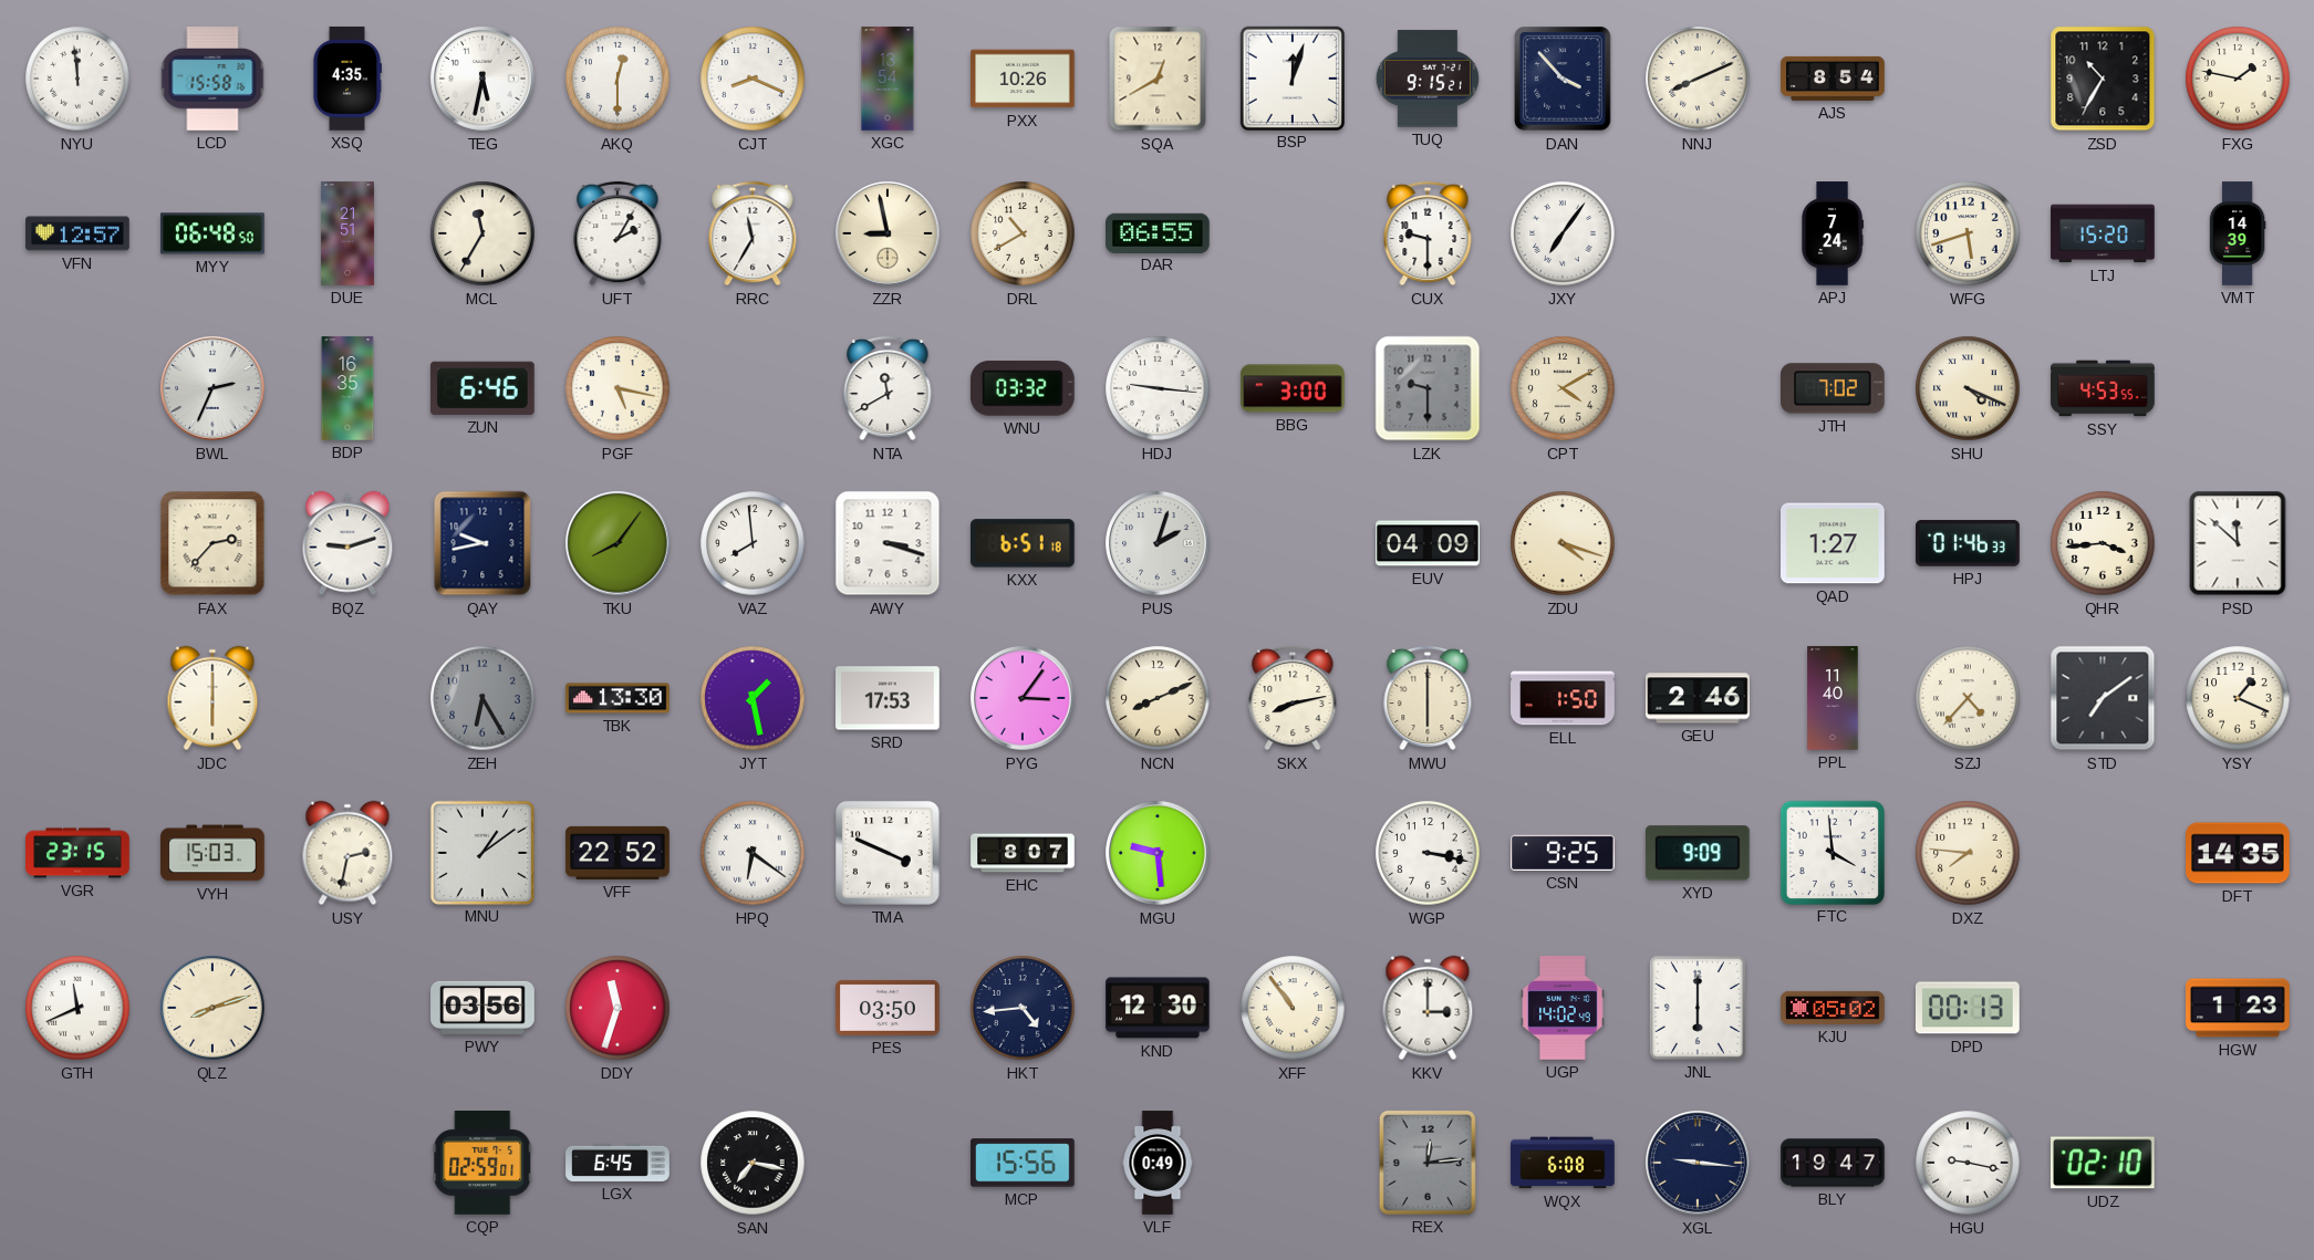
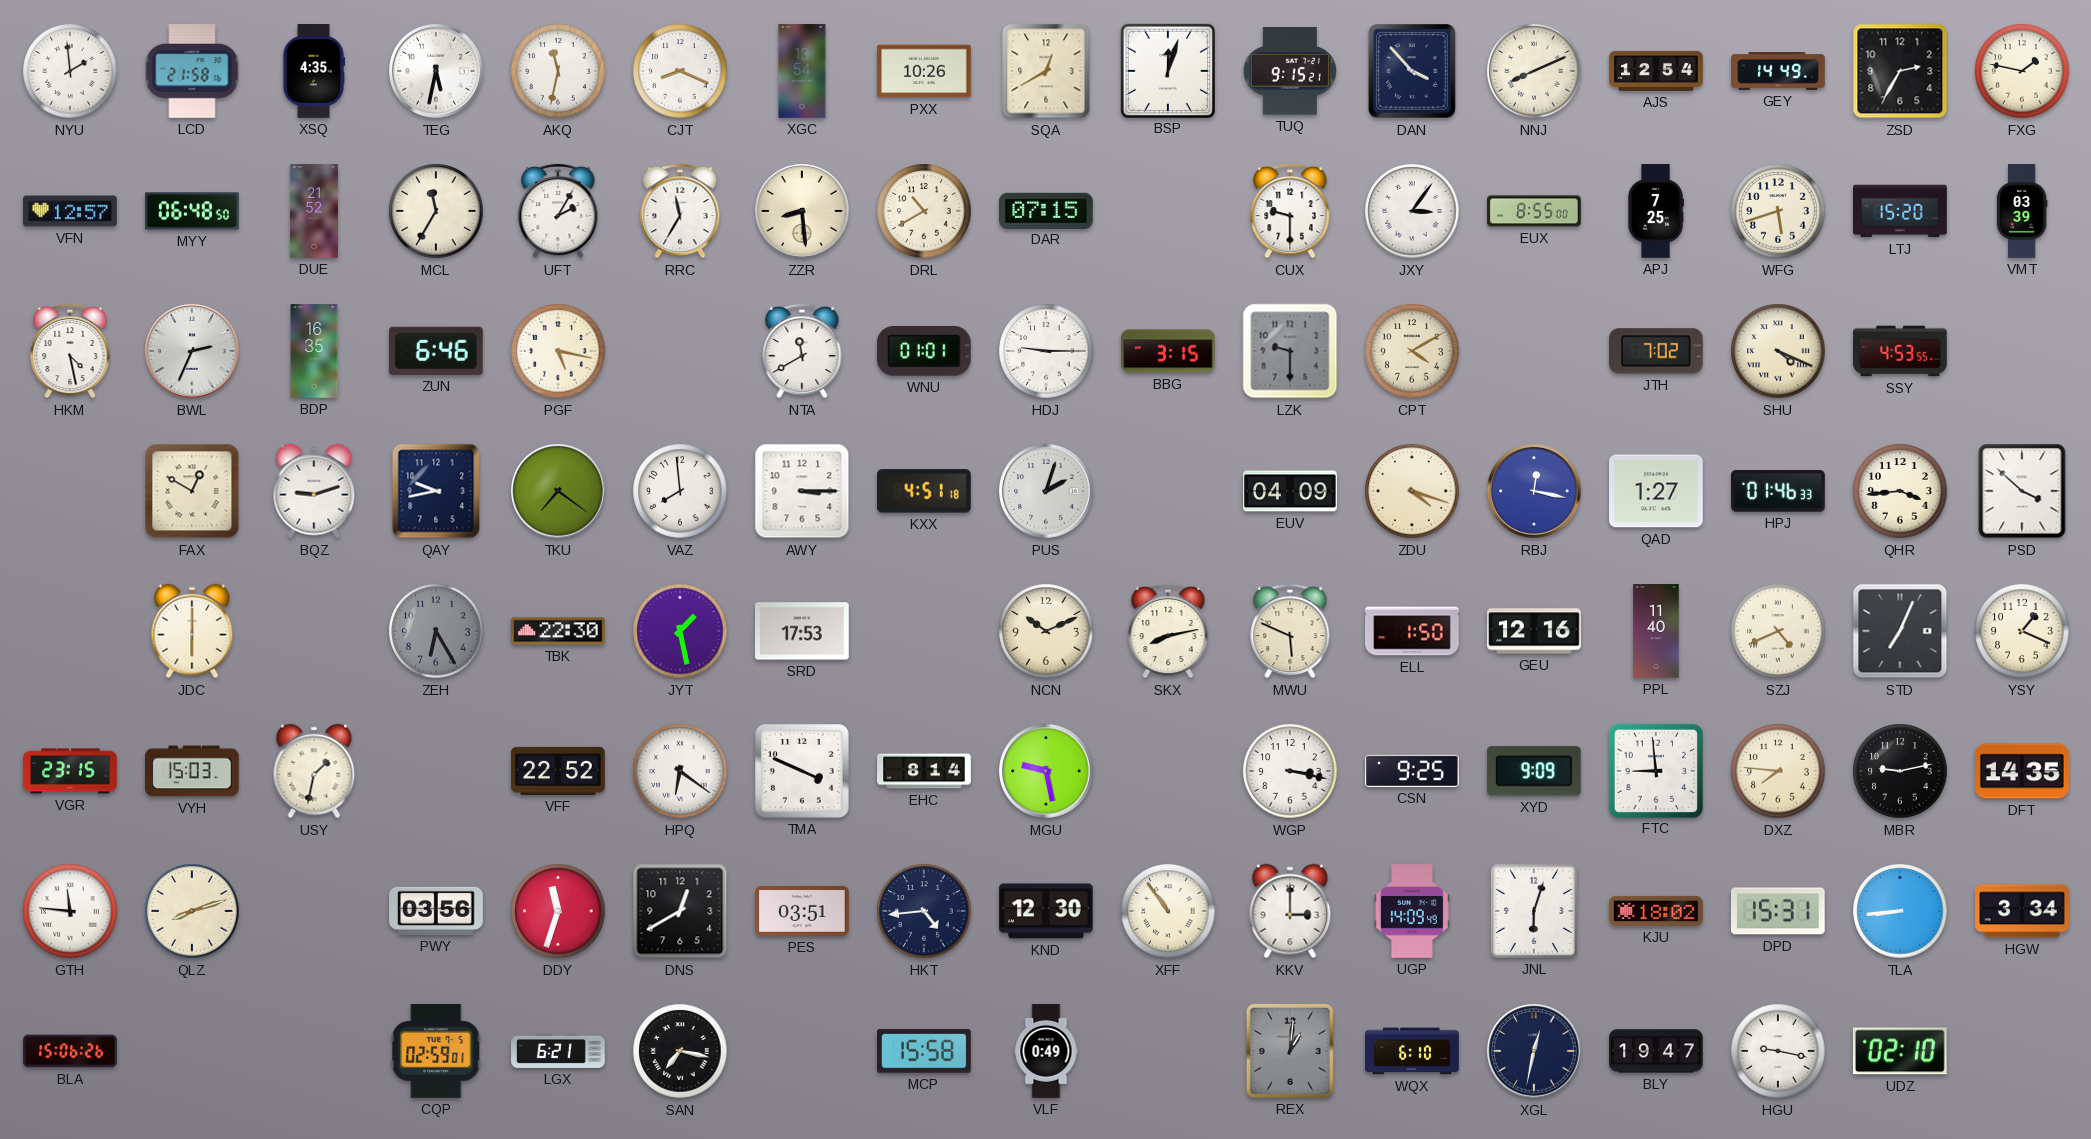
NYU: 11:59 -> 1:59 (70, 71)
LCD: 15:58 -> 21:58 (192, 71)
AKQ: 12:30 -> 11:32 (558, 71)
AJS: 8:54 -> 12:54 (1656, 71)
GEY: none -> 14:49 (1778, 71)
ZSD: 10:35 -> 2:35 (1900, 71)
DUE: 21:51 -> 21:52 (314, 211)
ZZR: 8:58 -> 8:29 (802, 211)
DAR: 06:55 -> 07:15 (1046, 210)
JXY: 7:06 -> 3:06 (1412, 211)
EUX: none -> 8:55 (1534, 211)
APJ: 7:24 -> 7:25 (1656, 211)
VMT: 14:39 -> 03:39 (2022, 211)
HKM: none -> 4:28 (70, 351)
WNU: 03:32 -> 01:01 (924, 352)
HDJ: 9:16 -> 9:15 (1046, 351)
BBG: 3:00 -> 3:15 (1168, 351)
FAX: 2:37 -> 12:50 (192, 491)
TKU: 8:06 -> 7:21 (558, 491)
AWY: 3:18 -> 3:15 (802, 491)
KXX: 6:51 -> 4:51 (925, 491)
RBJ: none -> 12:17 (1534, 491)
PSD: 11:52 -> 3:52 (2022, 491)
TBK: 13:30 -> 22:30 (558, 631)
PYG: 3:06 -> none (1023, 698)
NCN: 8:11 -> 10:11 (1046, 631)
MWU: 6:00 -> 5:49 (1290, 631)
GEU: 2:46 -> 12:16 (1534, 631)
SZJ: 4:37 -> 4:41 (1778, 631)
STD: 7:09 -> 7:04 (1900, 631)
USY: 2:32 -> 1:32 (314, 771)
MNU: 1:09 -> none (481, 852)
EHC: 8:07 -> 8:14 (924, 771)
MGU: 9:29 -> 9:28 (1046, 771)
FTC: 3:59 -> 8:59 (1655, 770)
MBR: none -> 9:13 (1900, 771)
GTH: 11:41 -> 11:46 (70, 911)
DNS: none -> 12:40 (680, 911)
PES: 03:50 -> 03:51 (802, 911)
UGP: 14:02 -> 14:09 (1413, 911)
JNL: 6:00 -> 6:03 (1534, 911)
KJU: 05:02 -> 18:02 (1656, 911)
DPD: 00:13 -> 15:31 (1779, 911)
TLA: none -> 8:44 (1900, 911)
HGW: 1:23 -> 3:34 (2022, 911)
BLA: none -> 15:06 (70, 1051)
LGX: 6:45 -> 6:21 (558, 1051)
MCP: 15:56 -> 15:58 (924, 1051)
REX: 12:14 -> 1:01 (1290, 1051)
WQX: 6:08 -> 6:10 (1412, 1051)
XGL: 9:16 -> 12:32 (1534, 1051)
